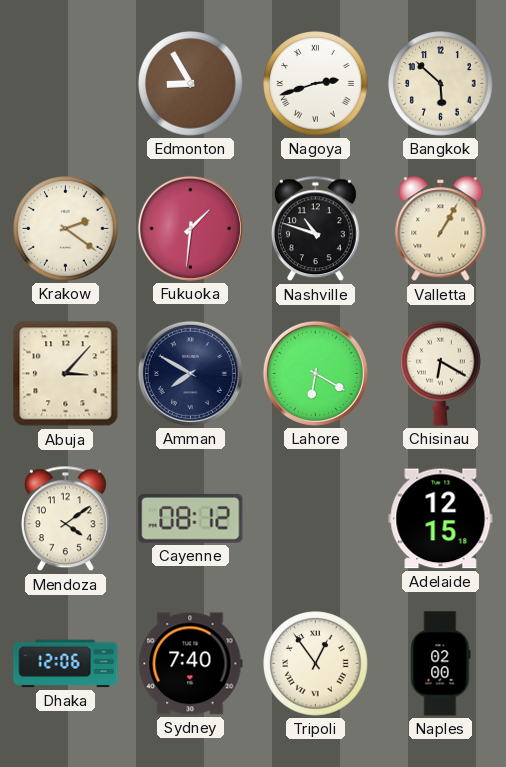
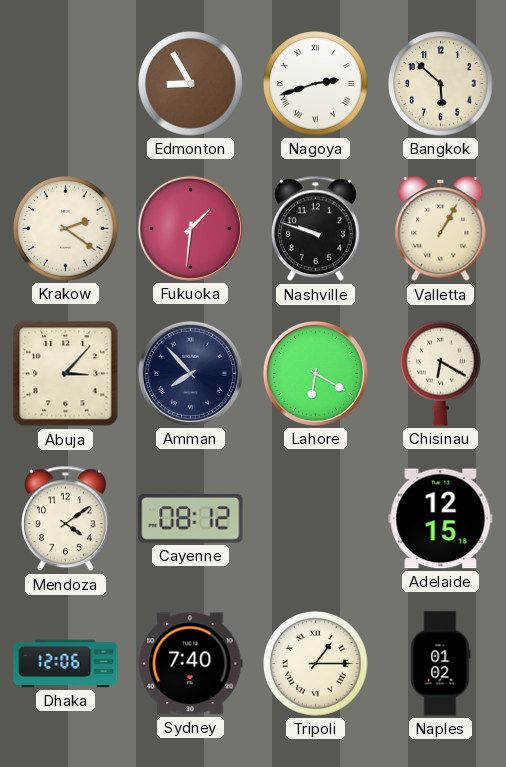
Nashville: 10:48 -> 9:48 (315, 229)
Amman: 7:50 -> 7:53 (190, 373)
Tripoli: 12:54 -> 1:15 (316, 664)
Naples: 02:00 -> 01:02 (441, 664)
